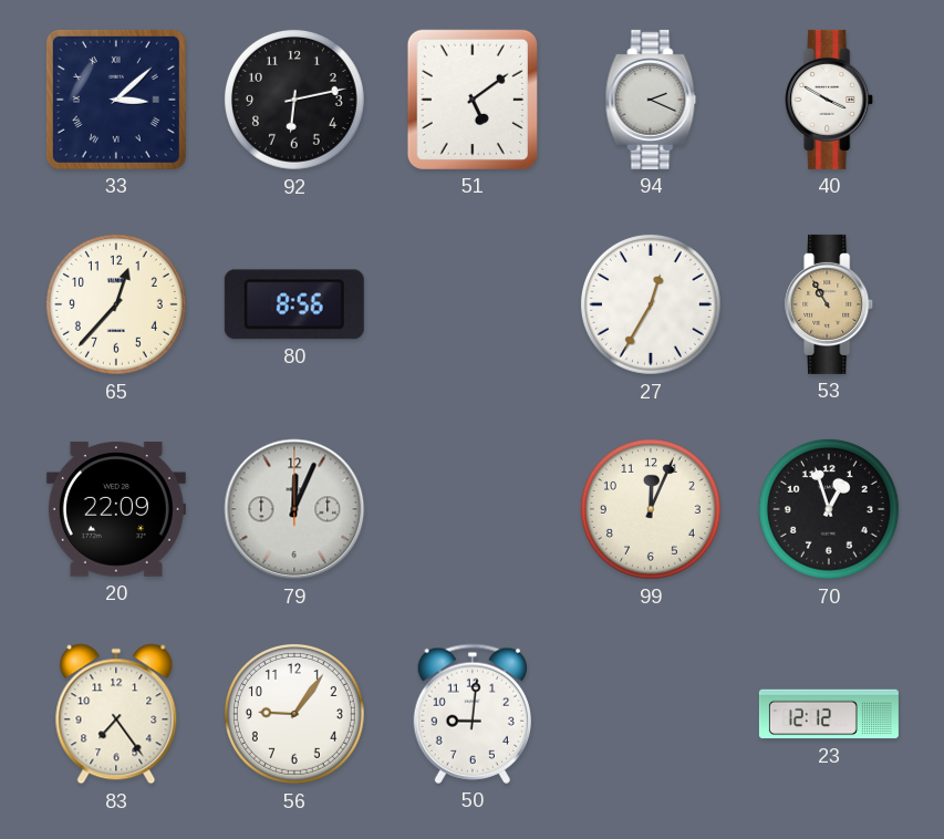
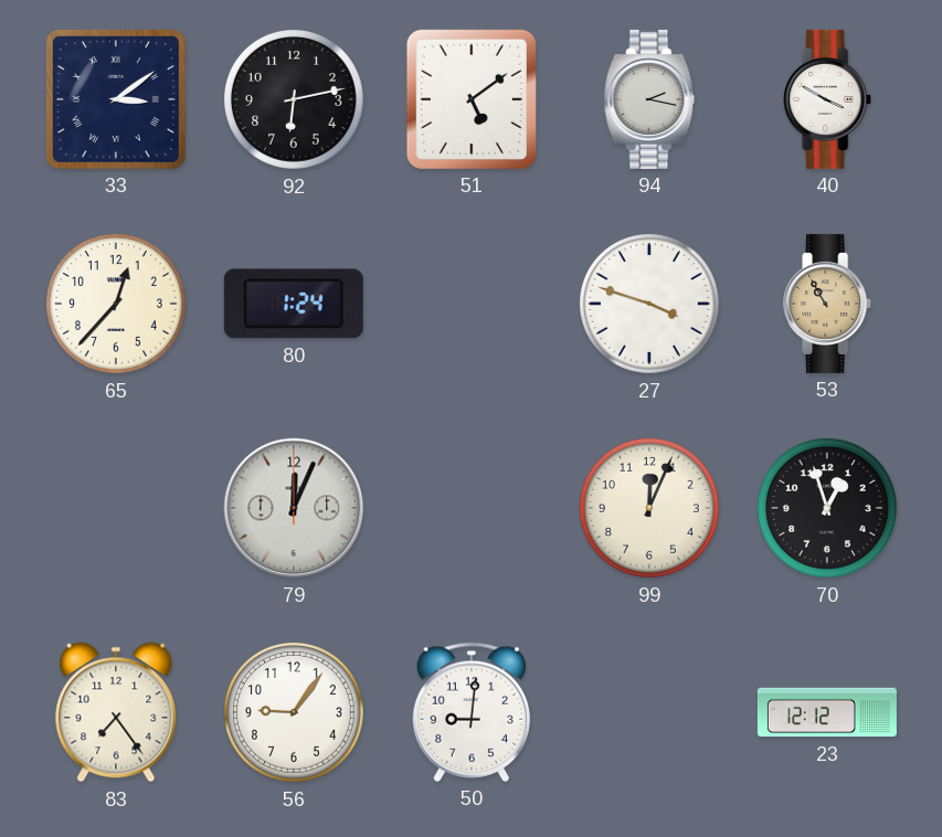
33: 3:08 -> 3:09 (116, 99)
94: 2:19 -> 2:17 (649, 99)
80: 8:56 -> 1:24 (294, 304)
27: 12:35 -> 3:48 (649, 304)
20: 22:09 -> none (116, 509)
